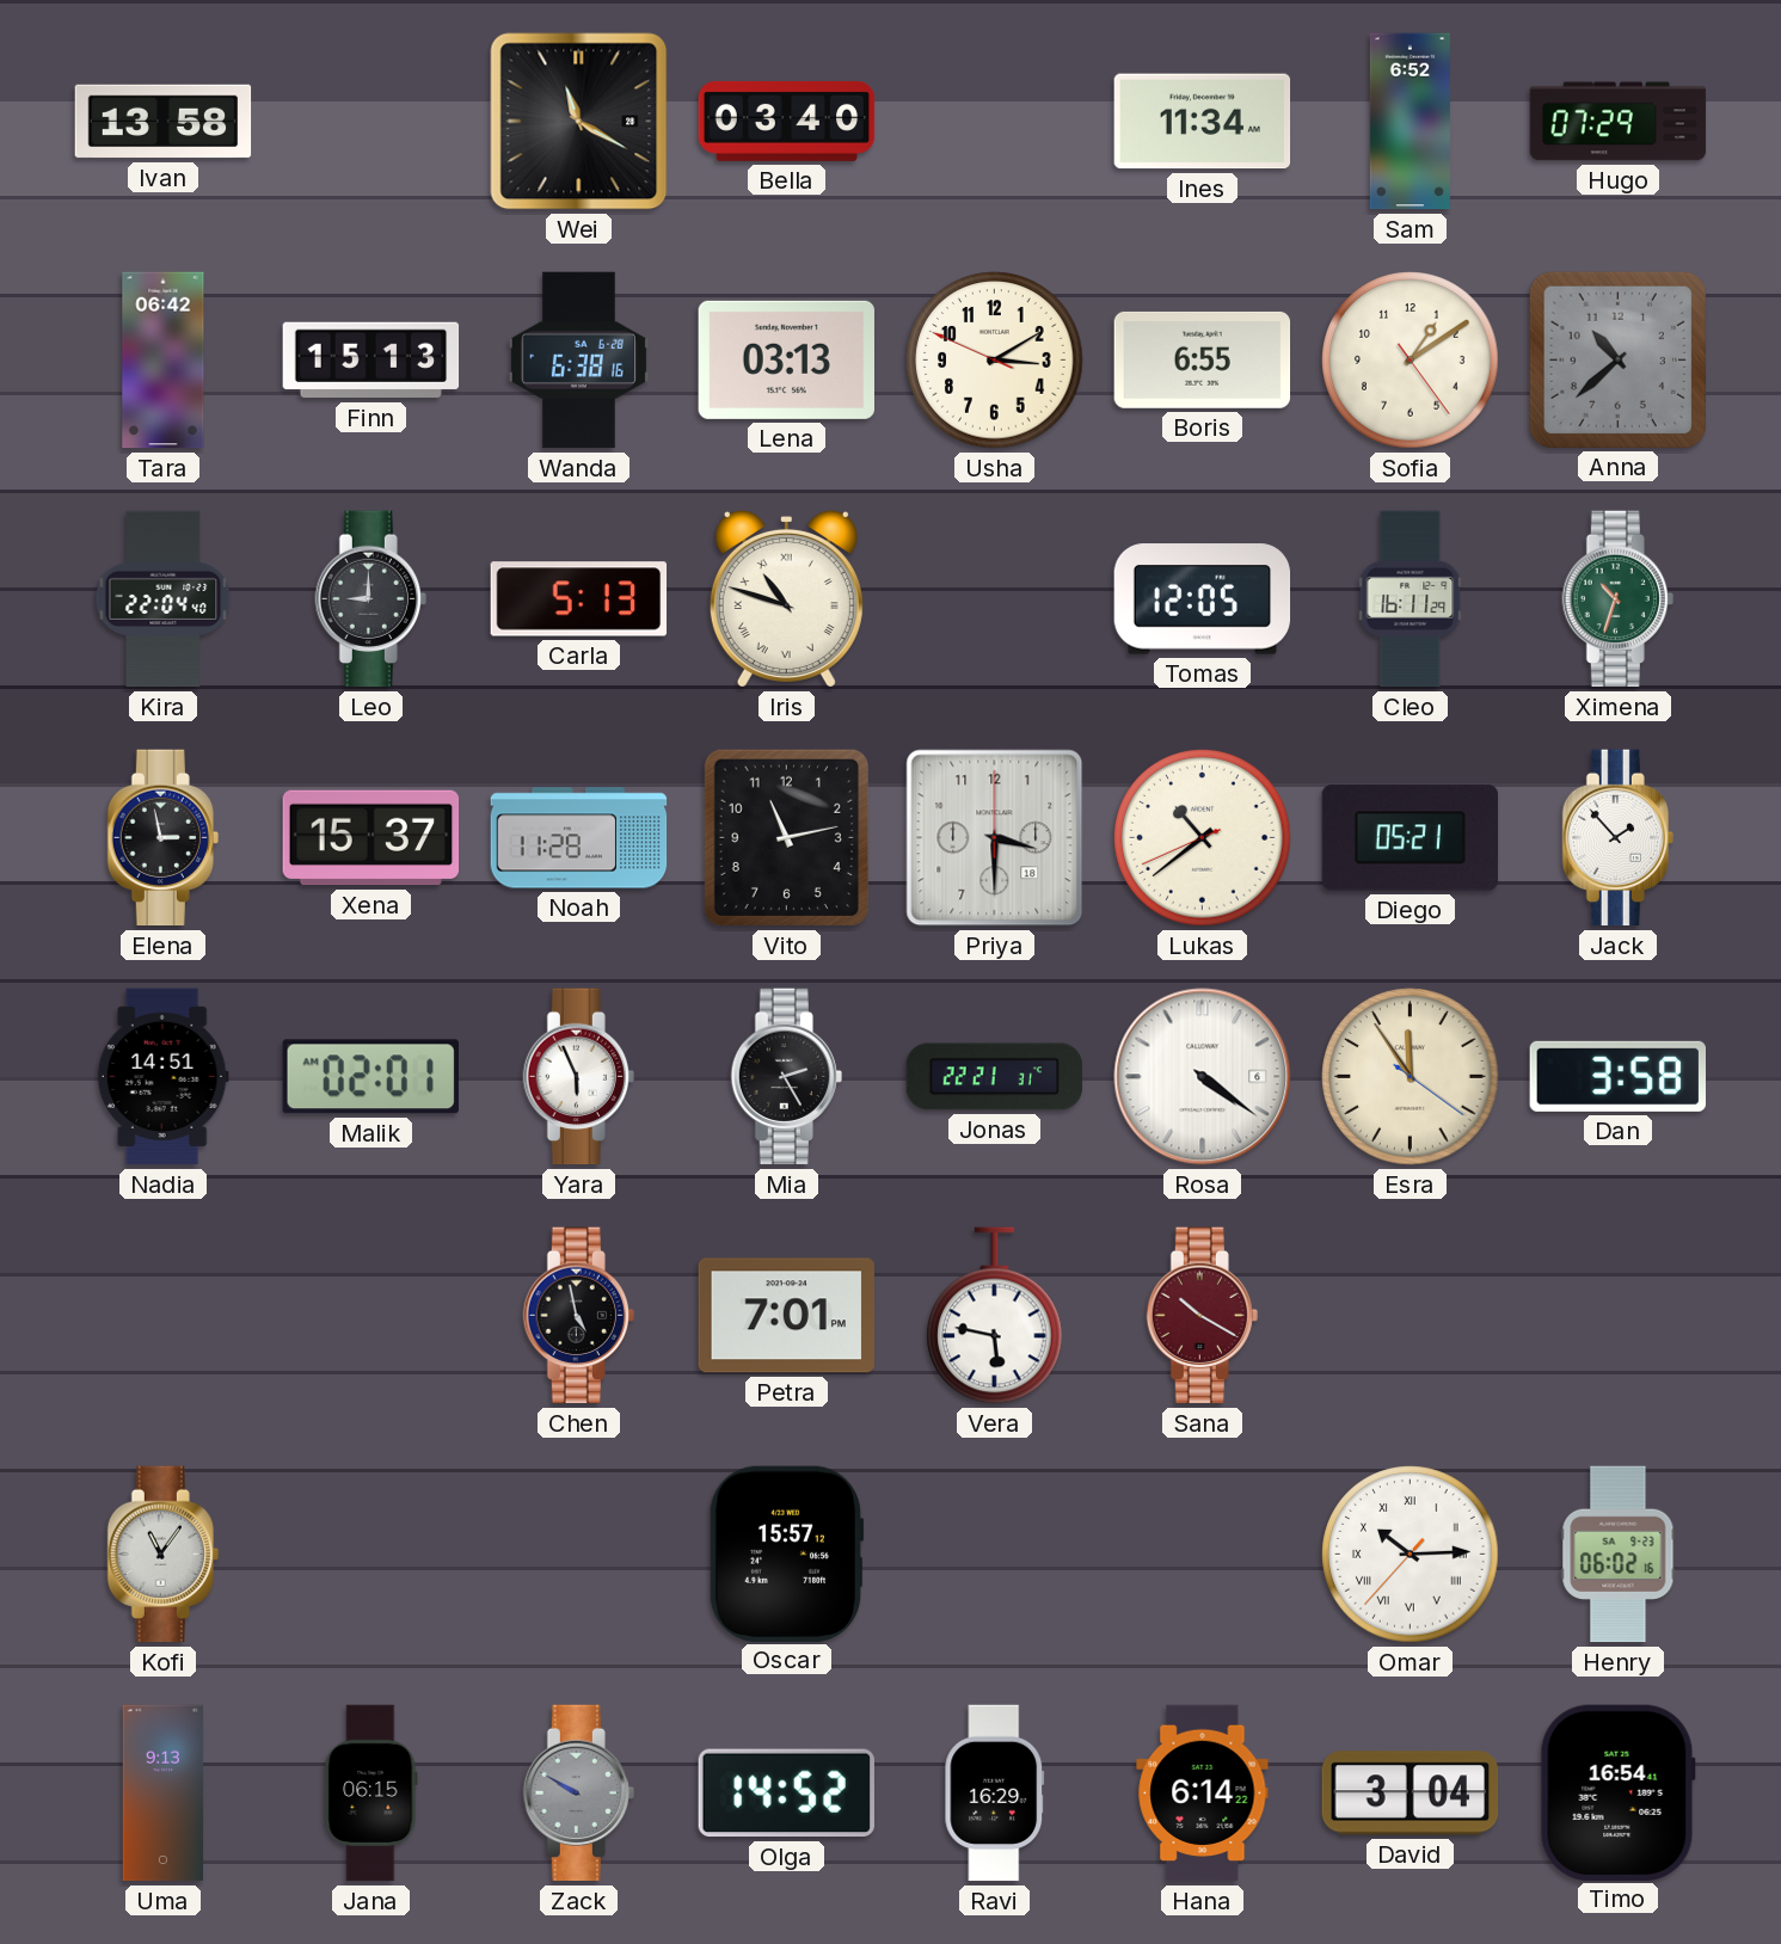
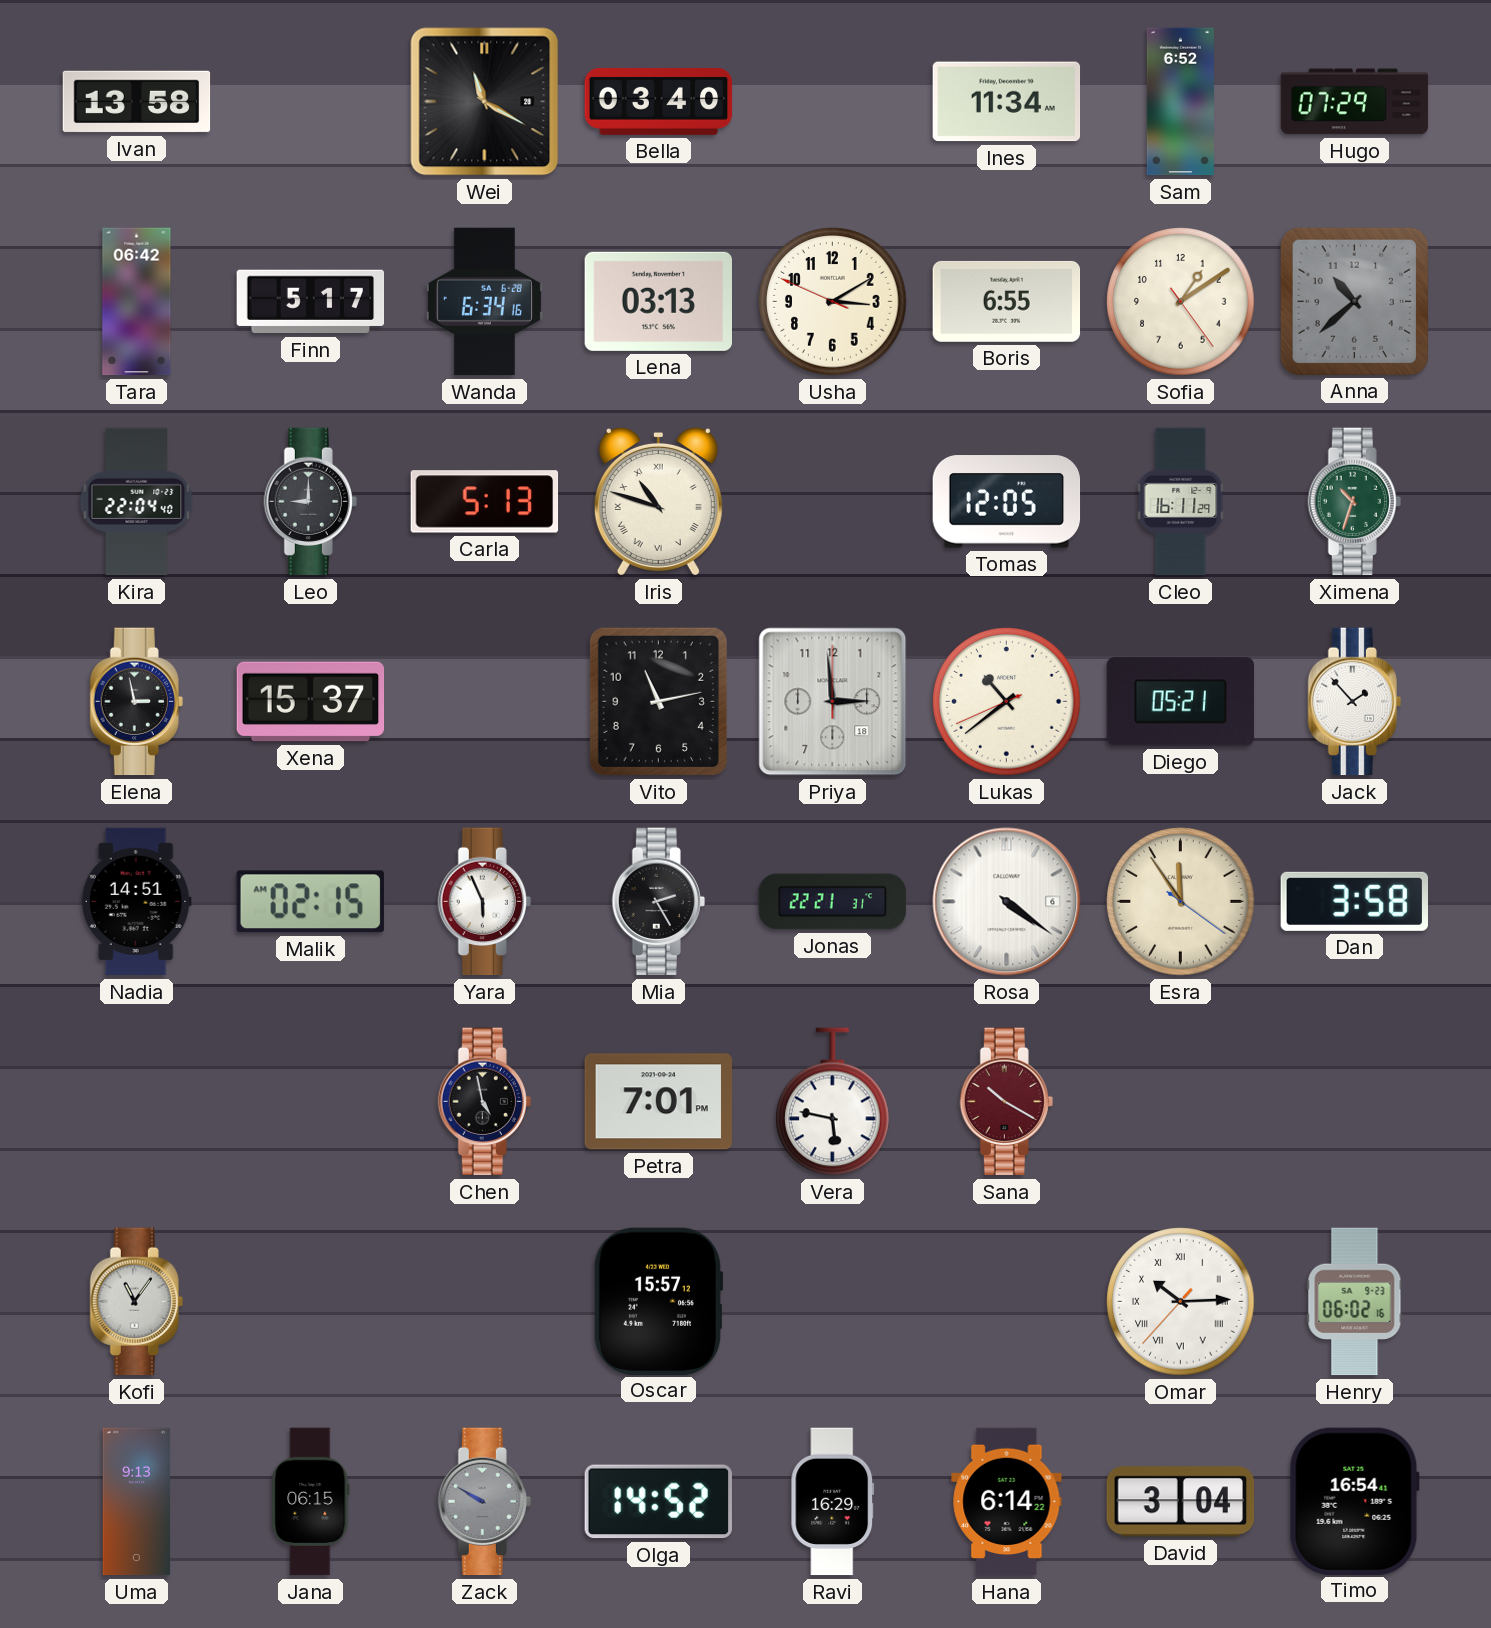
Finn: 15:13 -> 5:17 (311, 302)
Wanda: 6:38 -> 6:34 (484, 302)
Noah: 11:28 -> none (579, 838)
Priya: 3:30 -> 2:59 (833, 702)
Malik: 02:01 -> 02:15 (310, 902)
